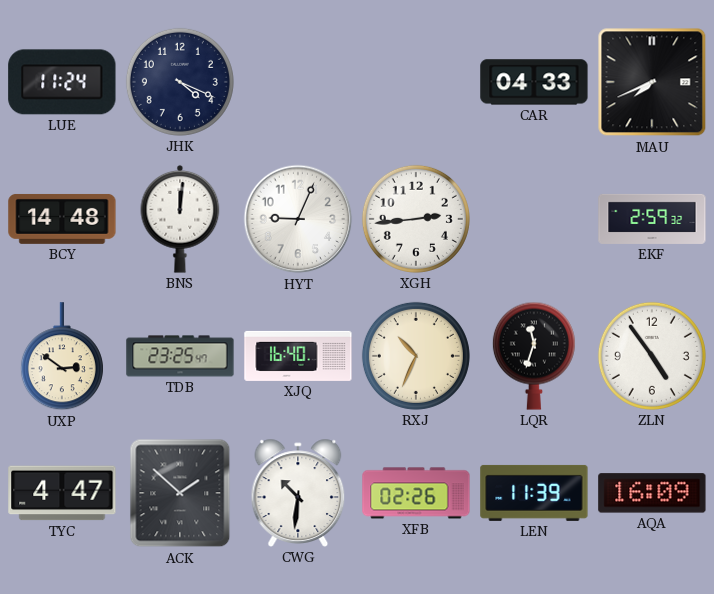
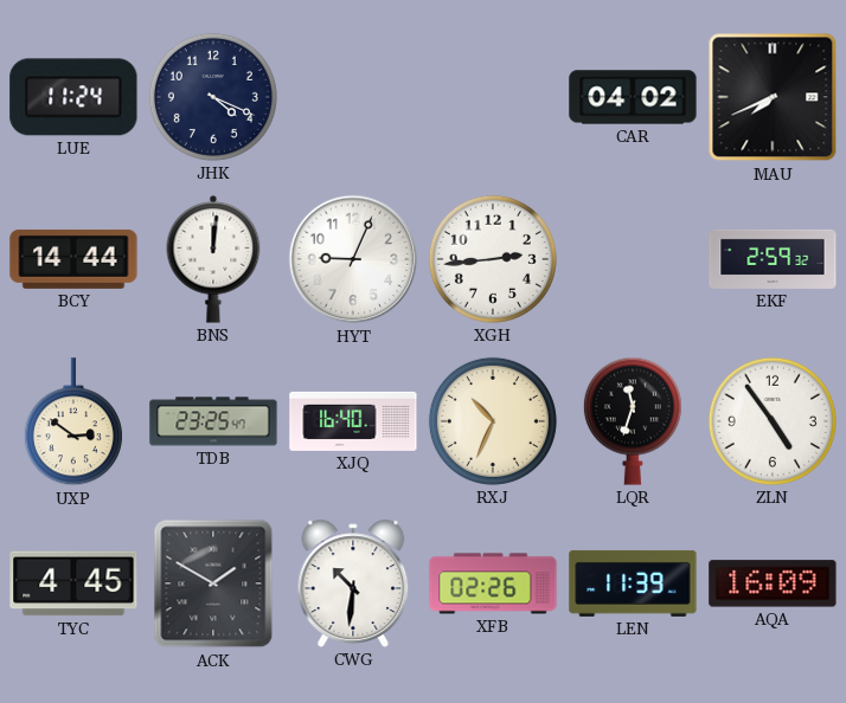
CAR: 04:33 -> 04:02 (633, 97)
BCY: 14:48 -> 14:44 (73, 259)
TYC: 4:47 -> 4:45 (73, 583)
ACK: 1:52 -> 1:50 (213, 583)
